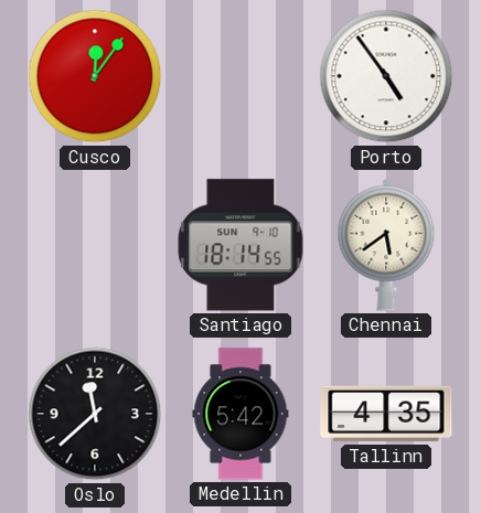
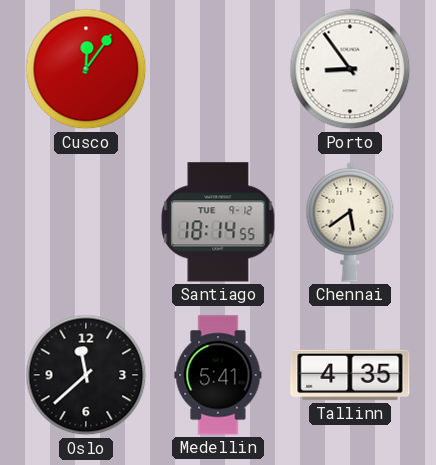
Porto: 4:54 -> 8:54 (350, 69)
Santiago date: SUN 9-10 -> TUE 9-12 (218, 222)
Medellin: 5:42 -> 5:41 (218, 375)
